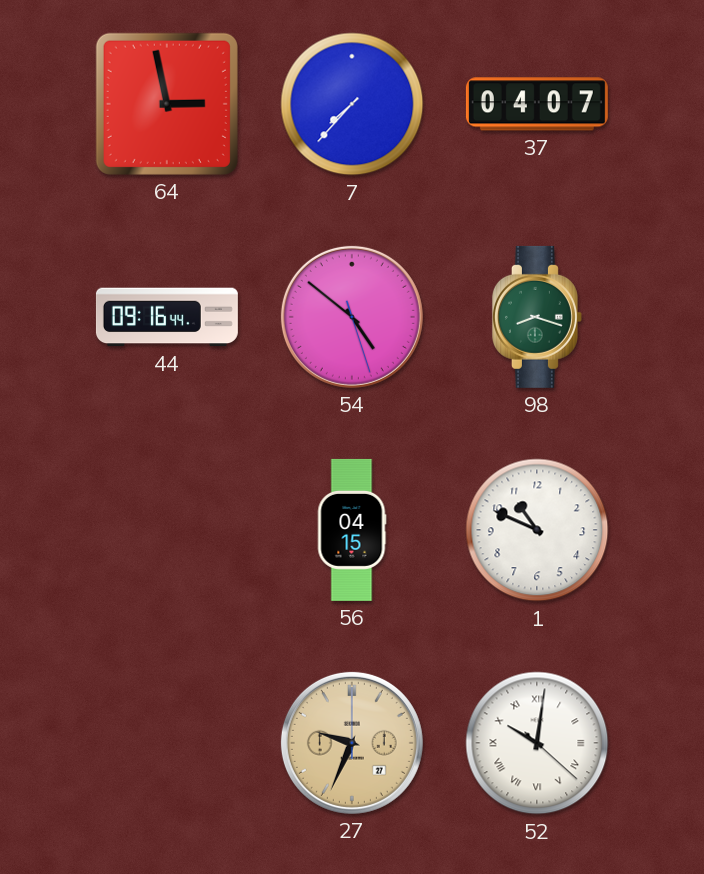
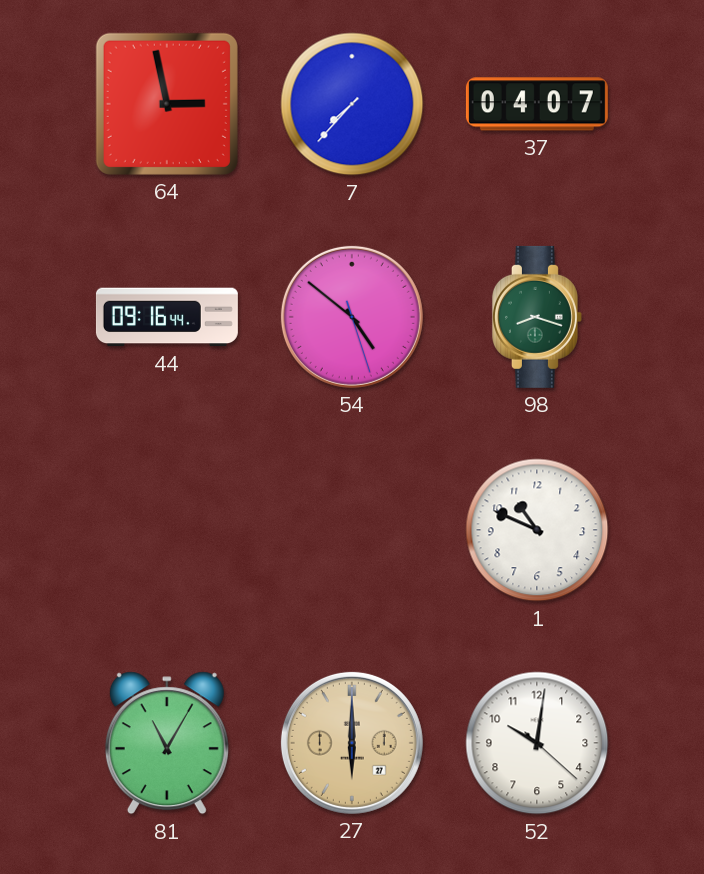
56: 04:15 -> none (352, 530)
81: none -> 11:05 (167, 743)
27: 9:34 -> 6:00 (352, 743)
52 numerals: Roman -> Arabic (537, 743)
